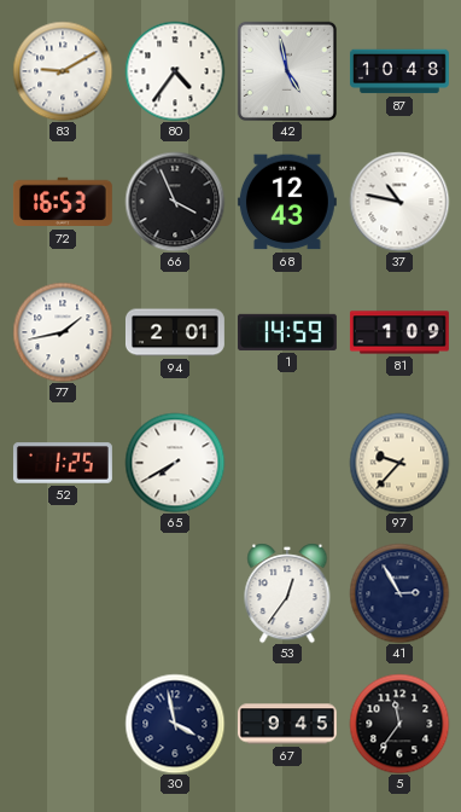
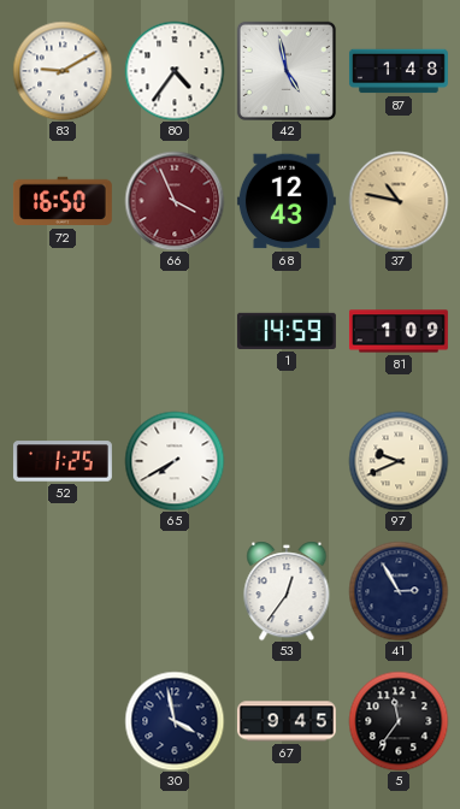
87: 10:48 -> 1:48 (399, 71)
72: 16:53 -> 16:50 (63, 201)
66 dial: black -> burgundy (175, 201)
37 dial: white -> champagne (399, 201)
77: 1:43 -> none (63, 332)
94: 2:01 -> none (175, 332)
97: 9:37 -> 9:41 (399, 461)
